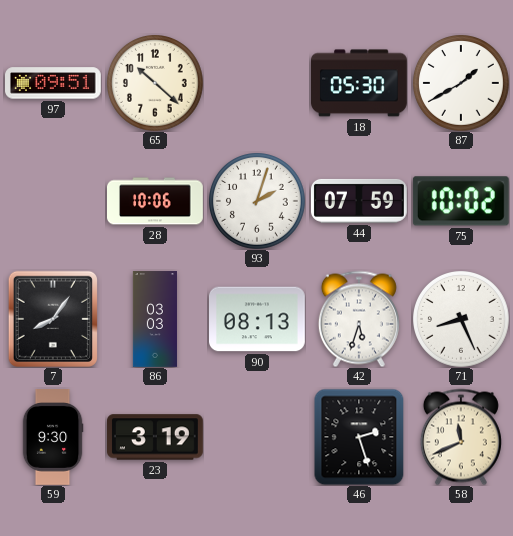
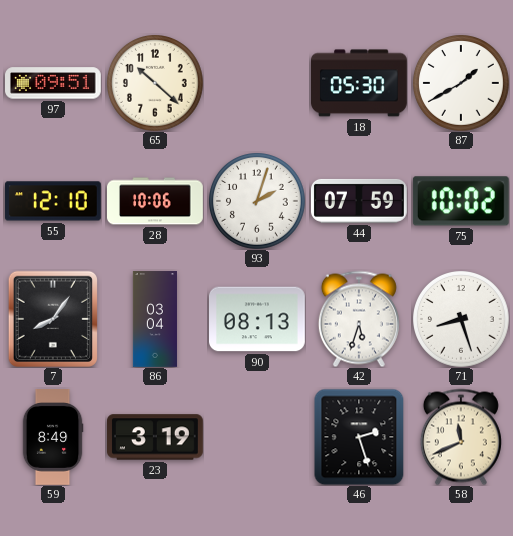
55: none -> 12:10 (53, 201)
86: 03:03 -> 03:04 (155, 319)
71: 8:26 -> 8:27 (461, 319)
59: 9:30 -> 8:49 (53, 438)
